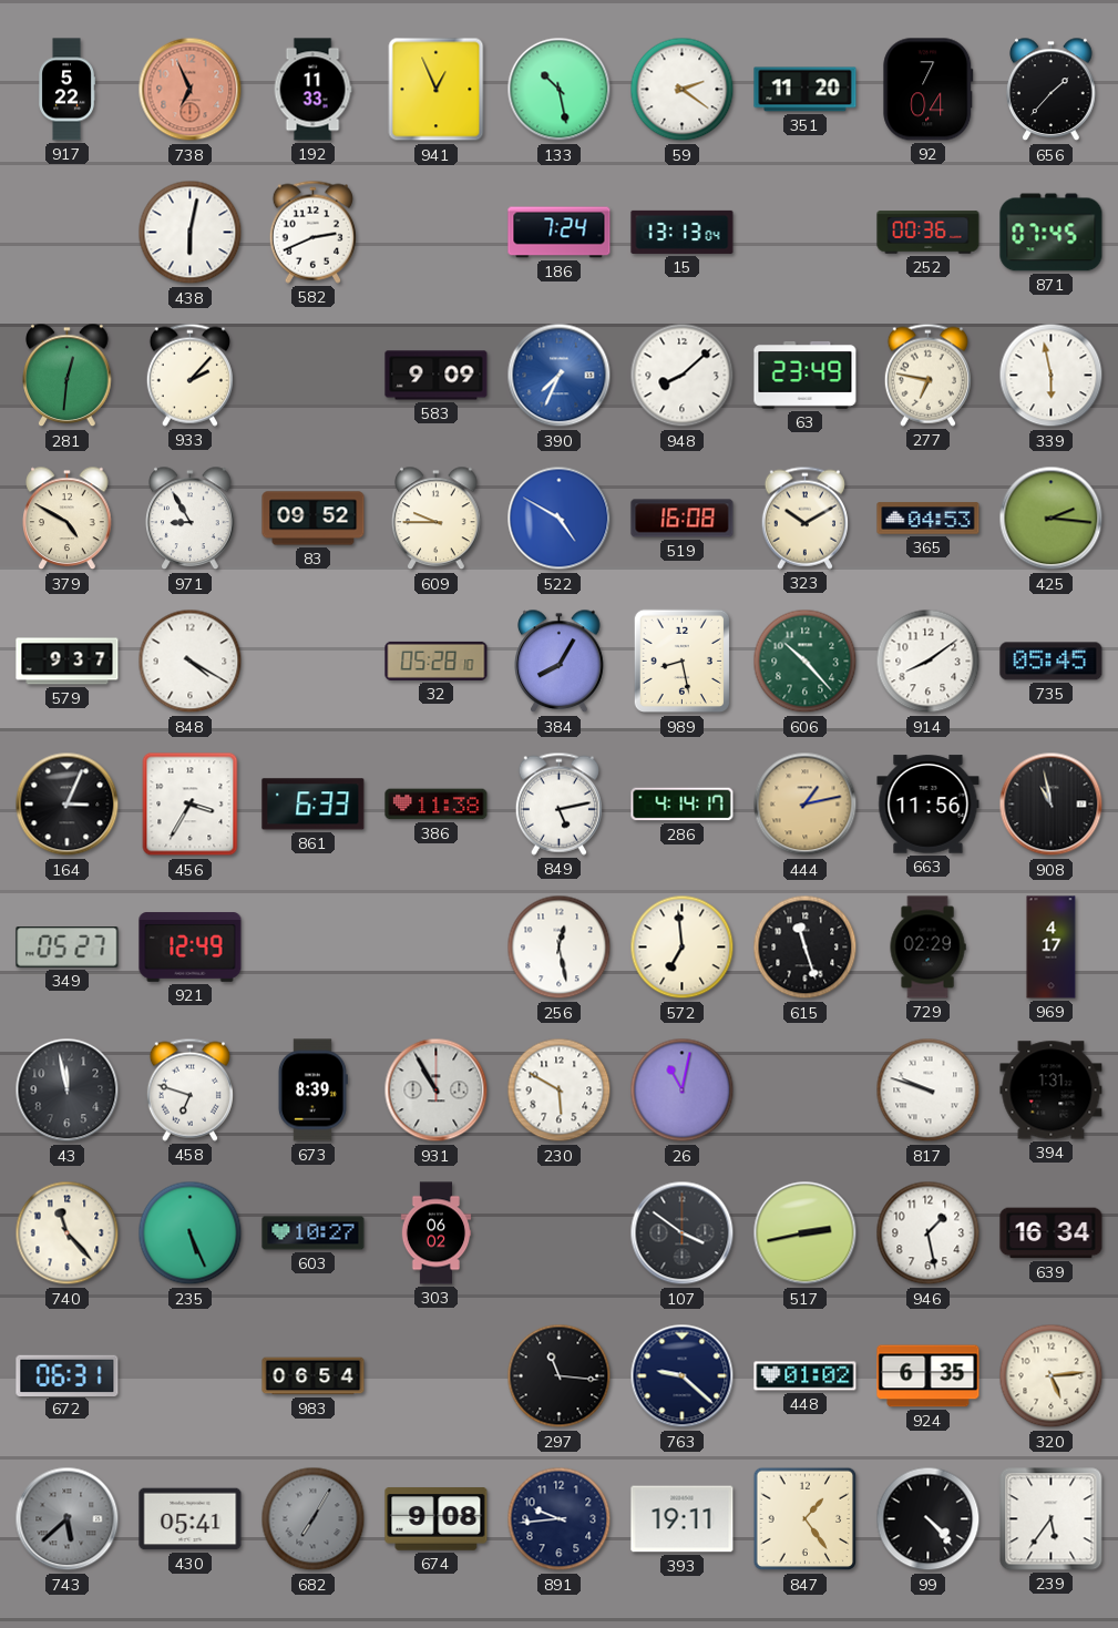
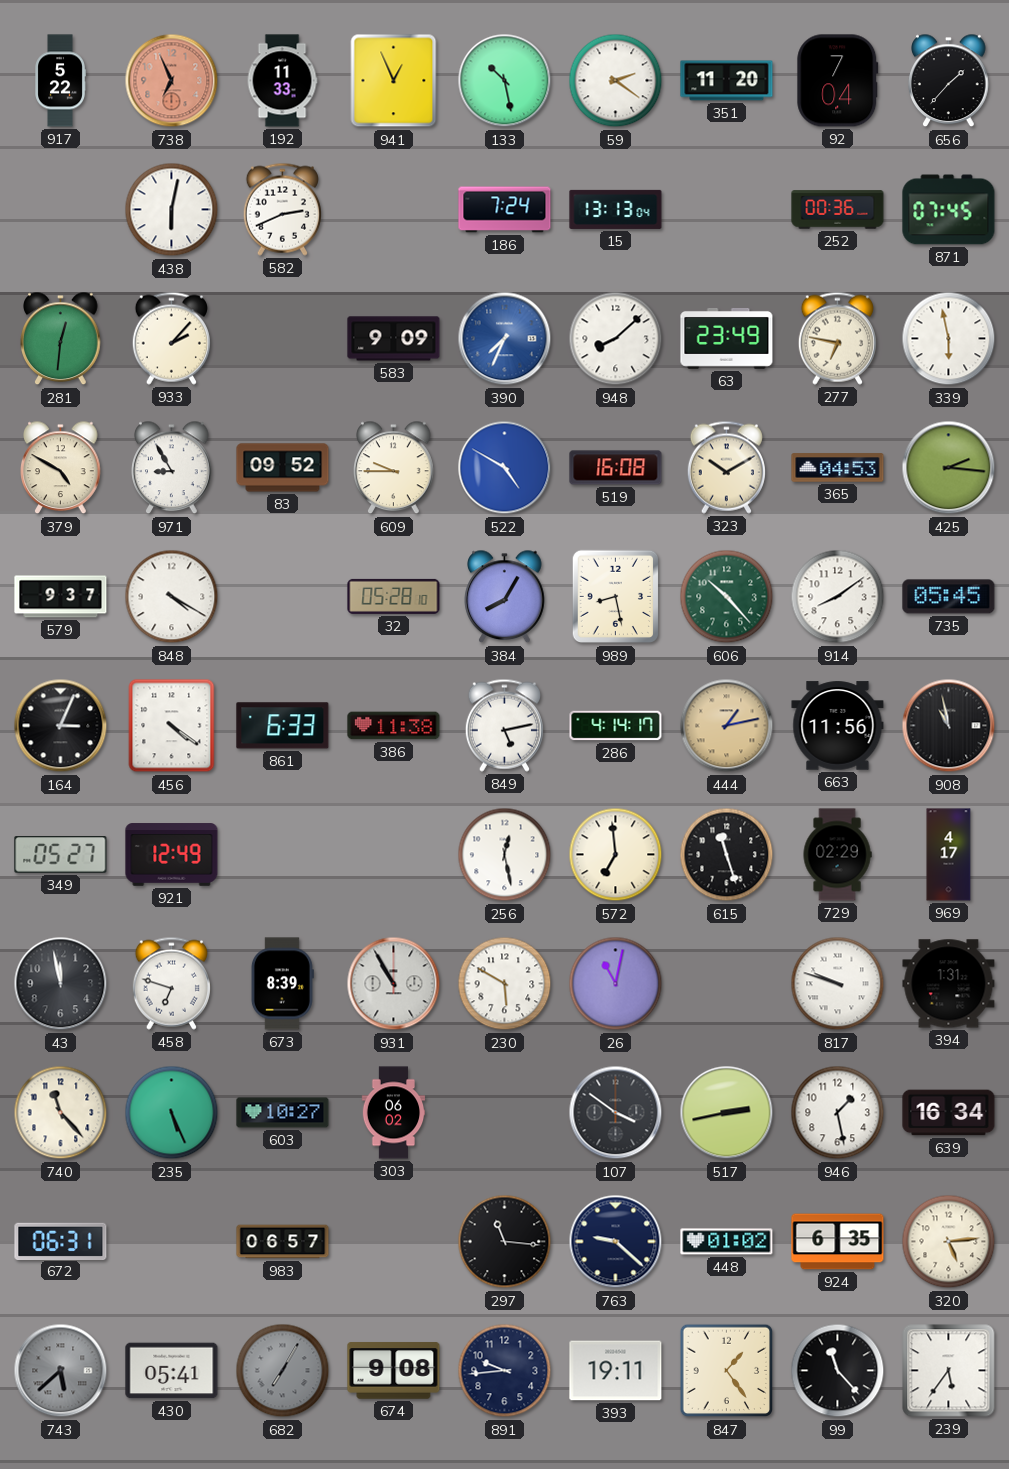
456: 3:35 -> 4:21 (172, 726)
983: 06:54 -> 06:57 (283, 1242)
99: 4:23 -> 11:23 (838, 1371)
